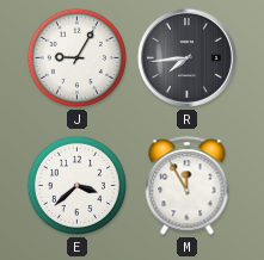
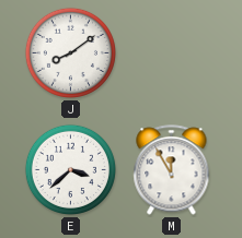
J: 9:05 -> 8:09 (70, 52)
R: 7:44 -> none (186, 57)
